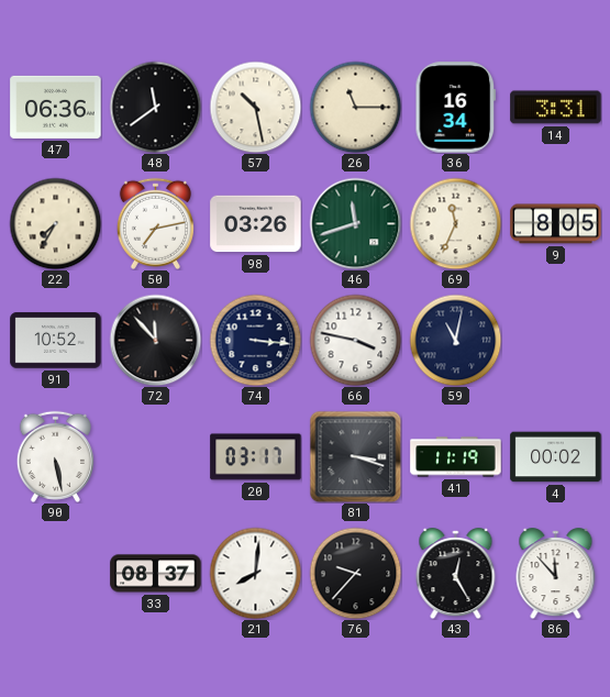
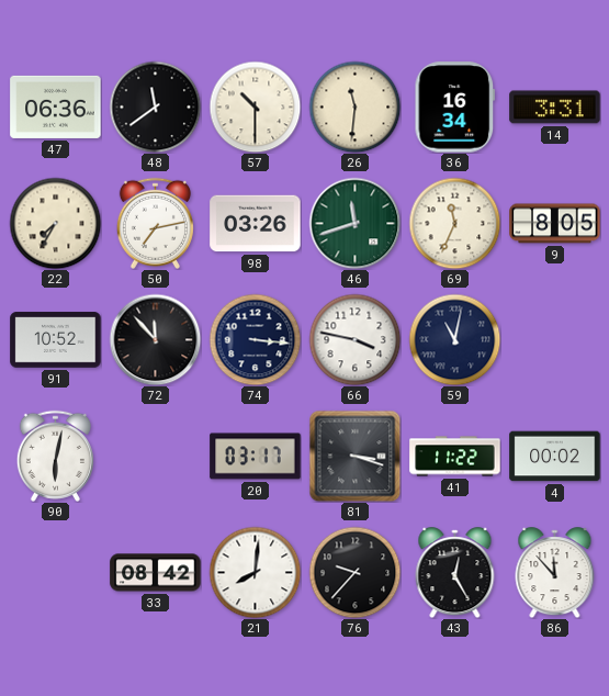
57: 10:28 -> 10:30 (255, 106)
26: 11:15 -> 11:31 (354, 106)
90: 5:28 -> 6:02 (55, 456)
41: 11:19 -> 11:22 (455, 457)
33: 08:37 -> 08:42 (156, 573)
